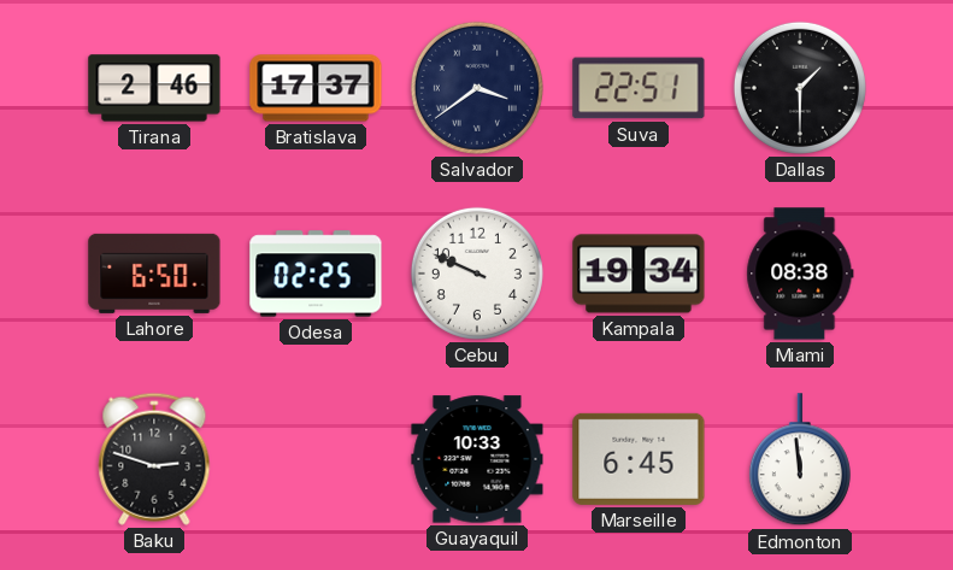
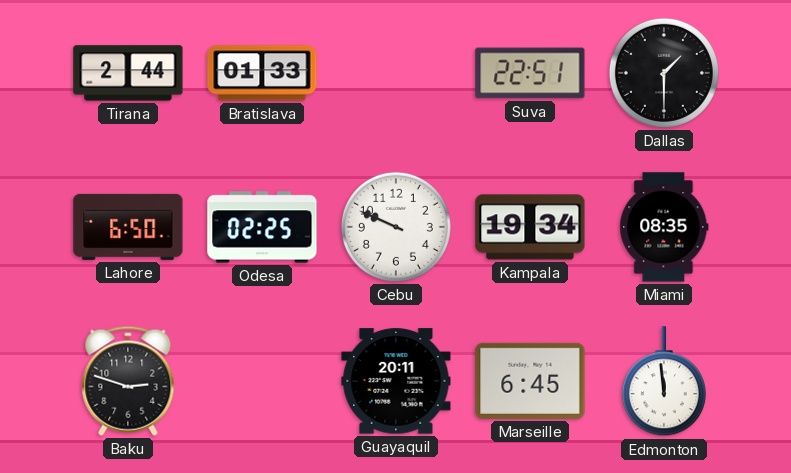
Tirana: 2:46 -> 2:44 (128, 73)
Bratislava: 17:37 -> 01:33 (262, 73)
Salvador: 3:39 -> none (477, 88)
Miami: 08:38 -> 08:35 (664, 227)
Guayaquil: 10:33 -> 20:11 (396, 381)
